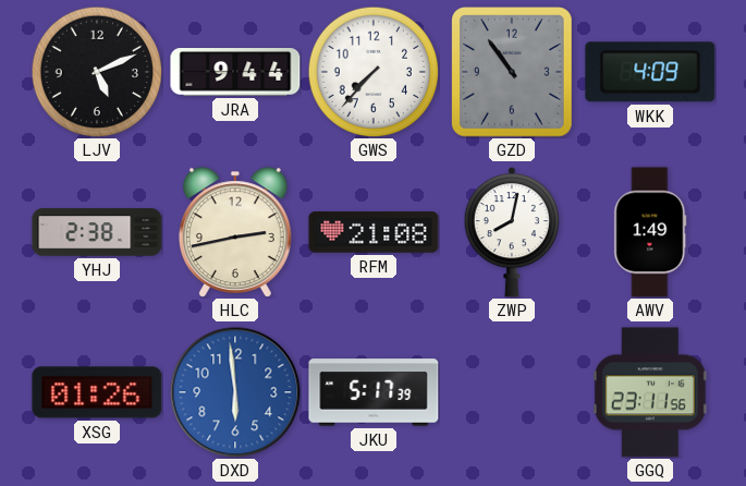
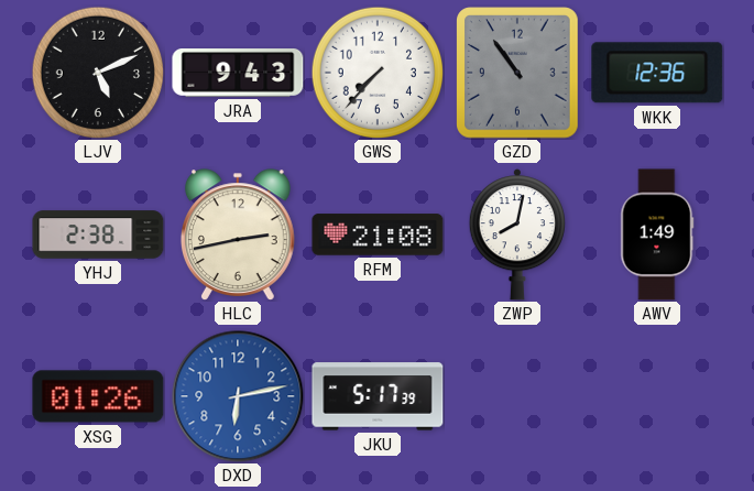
JRA: 9:44 -> 9:43 (238, 74)
WKK: 4:09 -> 12:36 (657, 73)
DXD: 5:59 -> 6:13 (238, 396)
GGQ: 23:11 -> none (650, 392)
